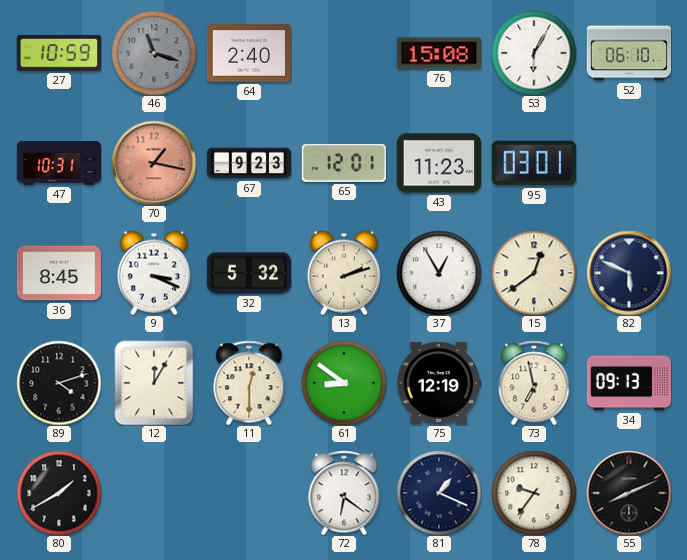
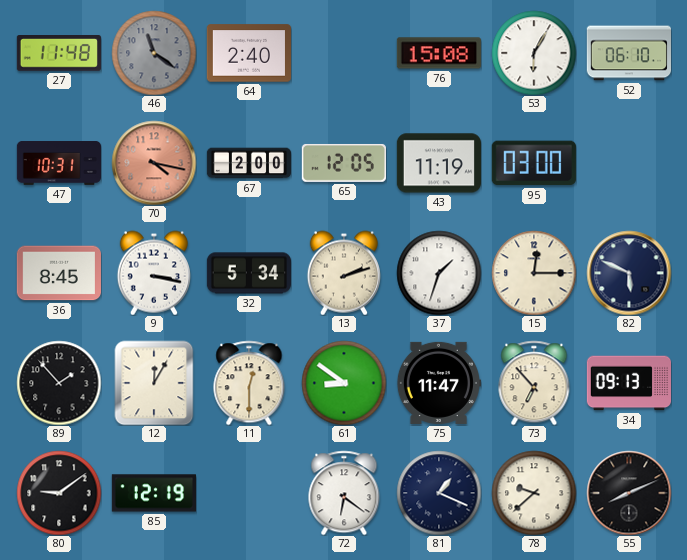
27: 10:59 -> 11:48 (59, 54)
46: 11:18 -> 11:21 (154, 53)
70: 1:17 -> 4:17 (154, 163)
67: 9:23 -> 2:00 (248, 163)
65: 12:01 -> 12:05 (344, 163)
43: 11:23 -> 11:19 (438, 163)
95: 03:01 -> 03:00 (534, 163)
9: 3:19 -> 3:17 (154, 273)
32: 5:32 -> 5:34 (248, 273)
37: 12:55 -> 1:33 (439, 273)
15: 12:39 -> 12:15 (534, 273)
89: 4:12 -> 1:53 (59, 383)
75: 12:19 -> 11:47 (438, 383)
73: 6:58 -> 6:53 (534, 383)
80: 1:40 -> 9:09 (59, 493)
85: none -> 12:19 (153, 493)
78: 9:36 -> 9:38 (534, 493)
